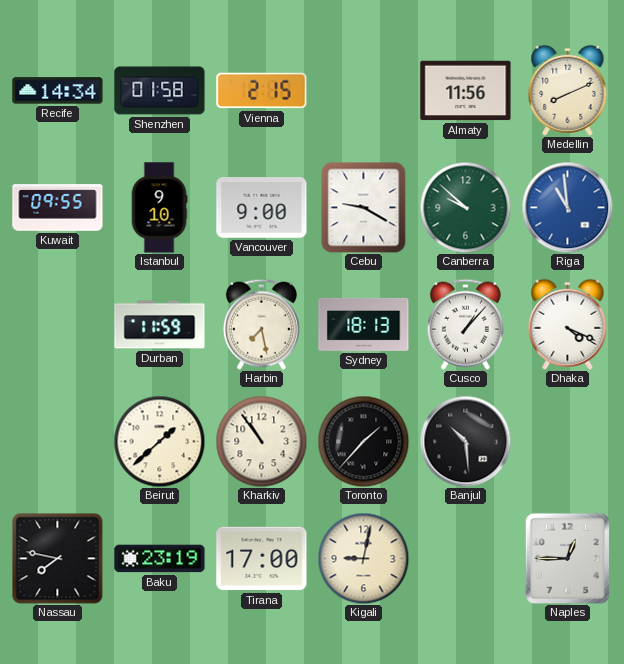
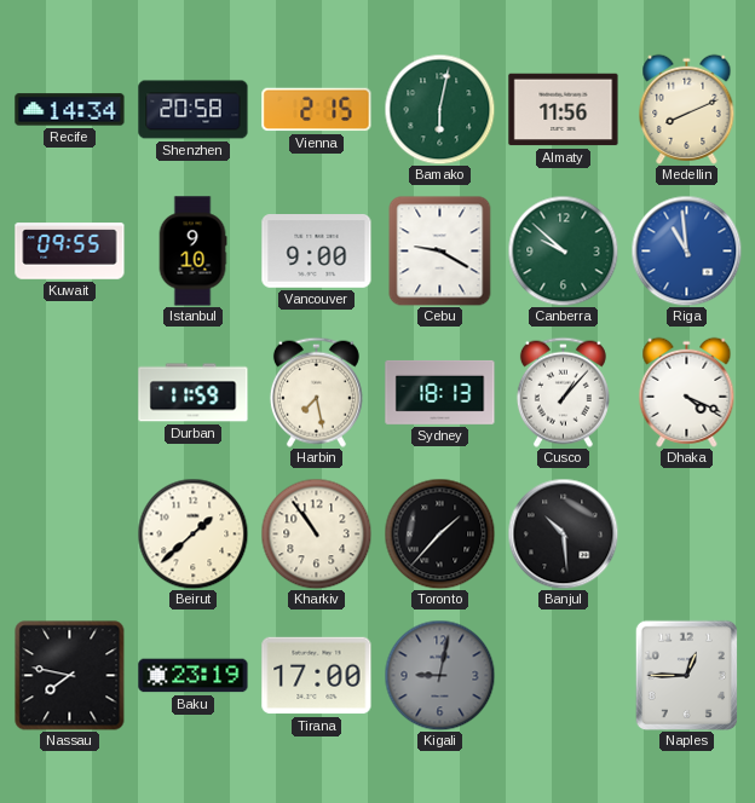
Shenzhen: 01:58 -> 20:58 (194, 110)
Bamako: none -> 6:02 (439, 109)
Kigali dial: cream -> grey (439, 675)
